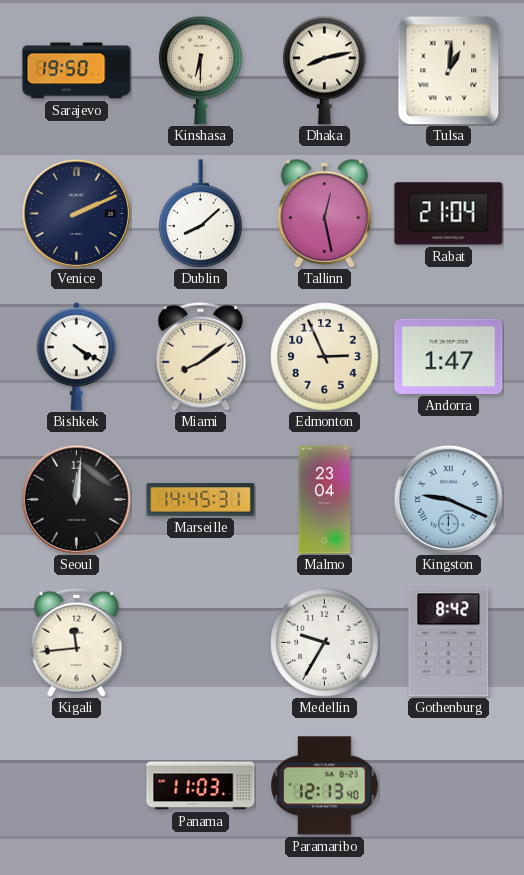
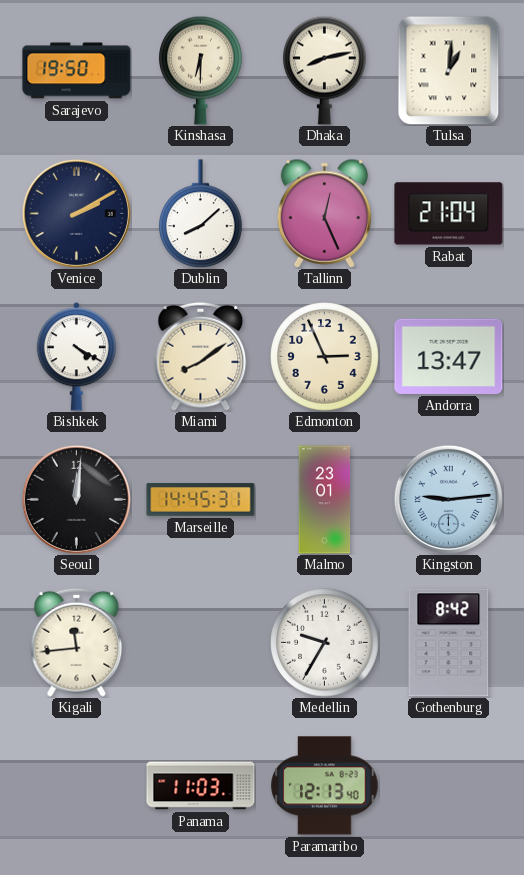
Venice: 2:11 -> 2:10 (76, 213)
Tallinn: 12:28 -> 12:26 (324, 213)
Andorra: 1:47 -> 13:47 (449, 356)
Malmo: 23:04 -> 23:01 (325, 500)
Kingston: 9:19 -> 9:14 (448, 499)
